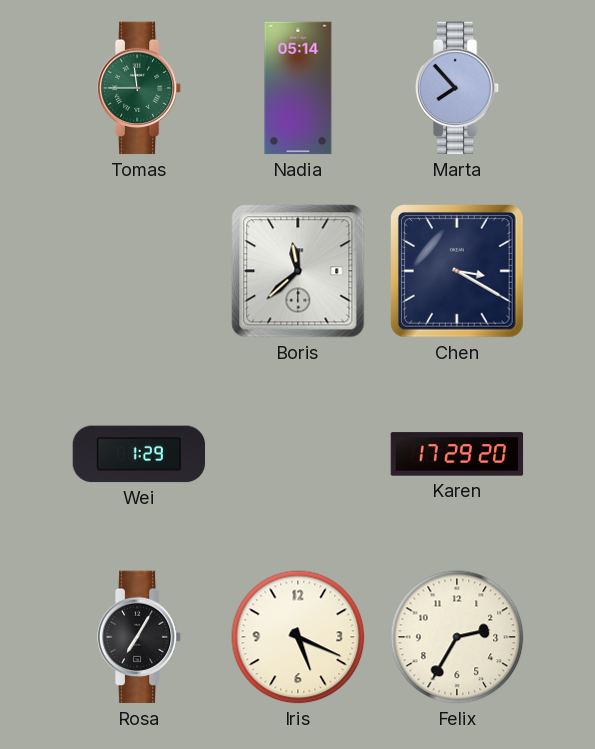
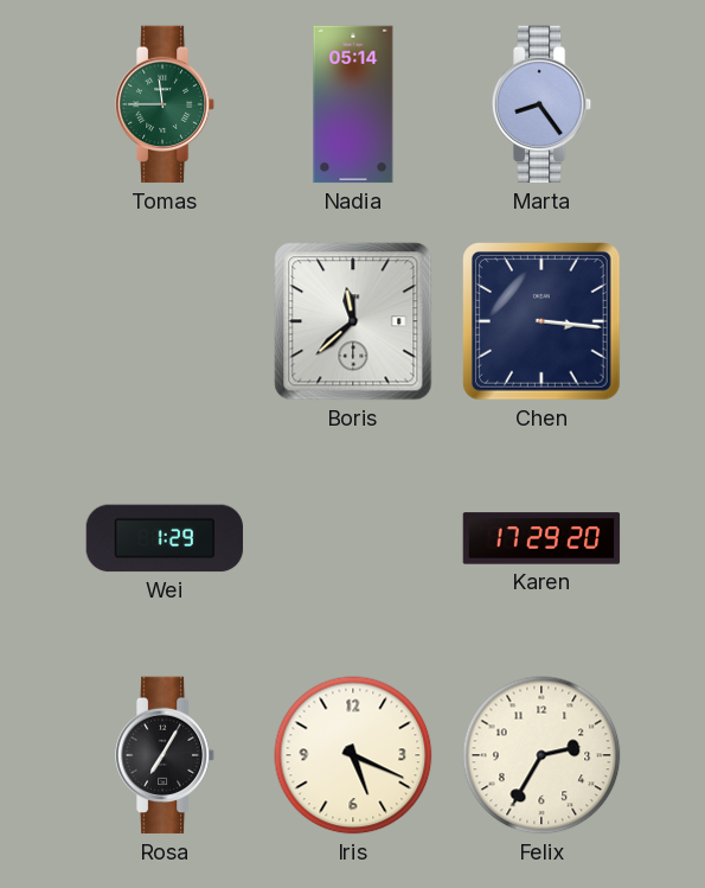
Marta: 7:53 -> 8:24 (541, 104)
Chen: 3:20 -> 3:16 (543, 322)
